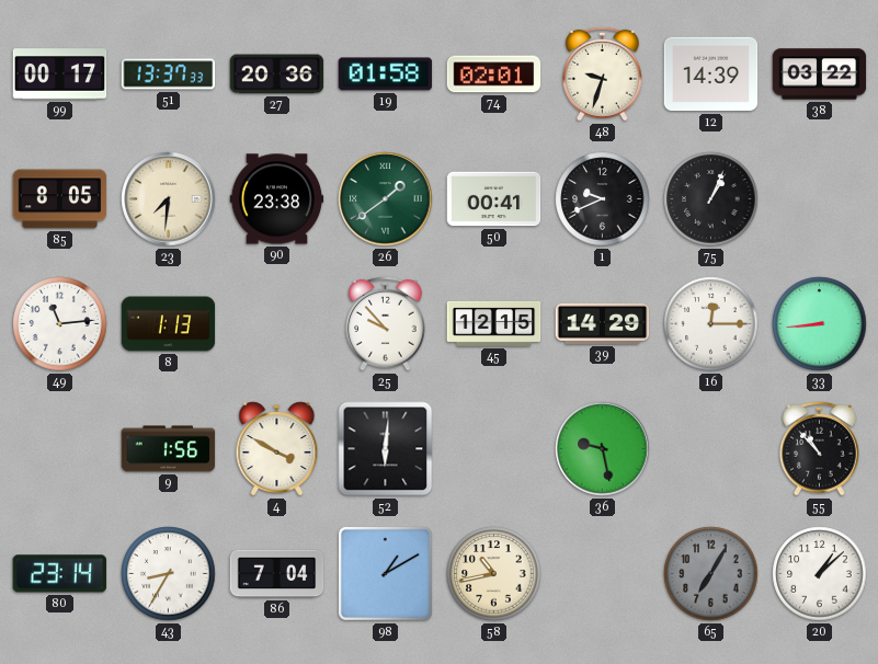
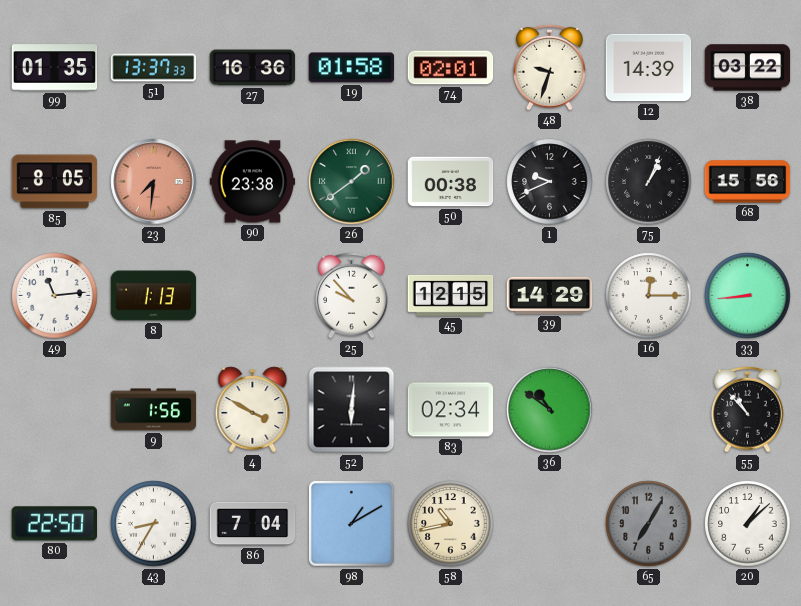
99: 00:17 -> 01:35 (55, 68)
27: 20:36 -> 16:36 (253, 68)
23 dial: cream -> salmon (154, 182)
50: 00:41 -> 00:38 (451, 182)
68: none -> 15:56 (748, 182)
83: none -> 02:34 (451, 410)
36: 9:28 -> 10:51 (550, 410)
80: 23:14 -> 22:50 (54, 524)
